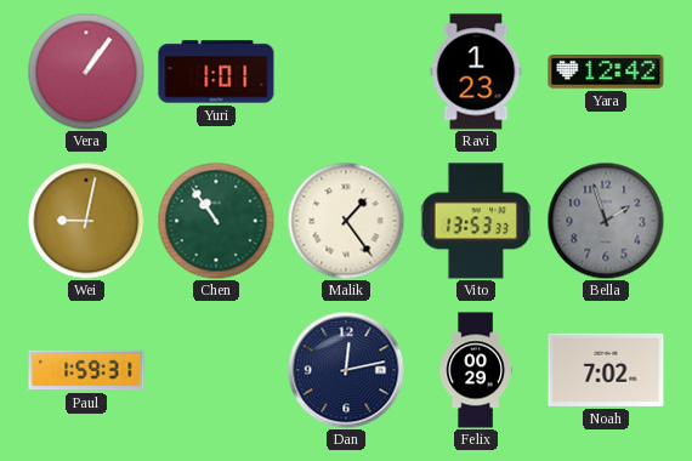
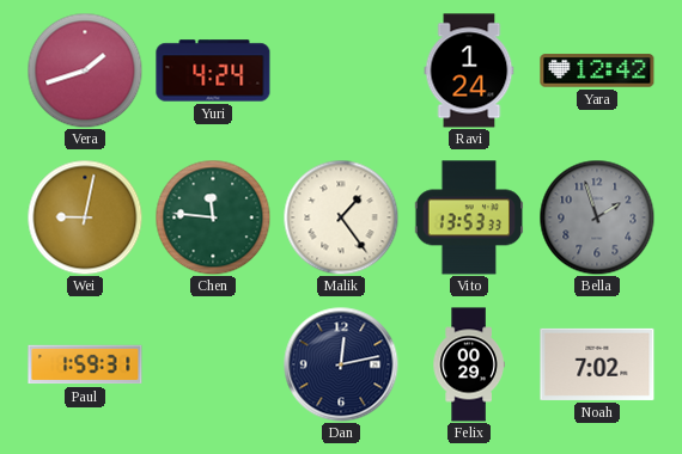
Vera: 1:06 -> 1:42 (85, 70)
Yuri: 1:01 -> 4:24 (213, 70)
Ravi: 1:23 -> 1:24 (469, 70)
Chen: 10:54 -> 11:46 (213, 217)
